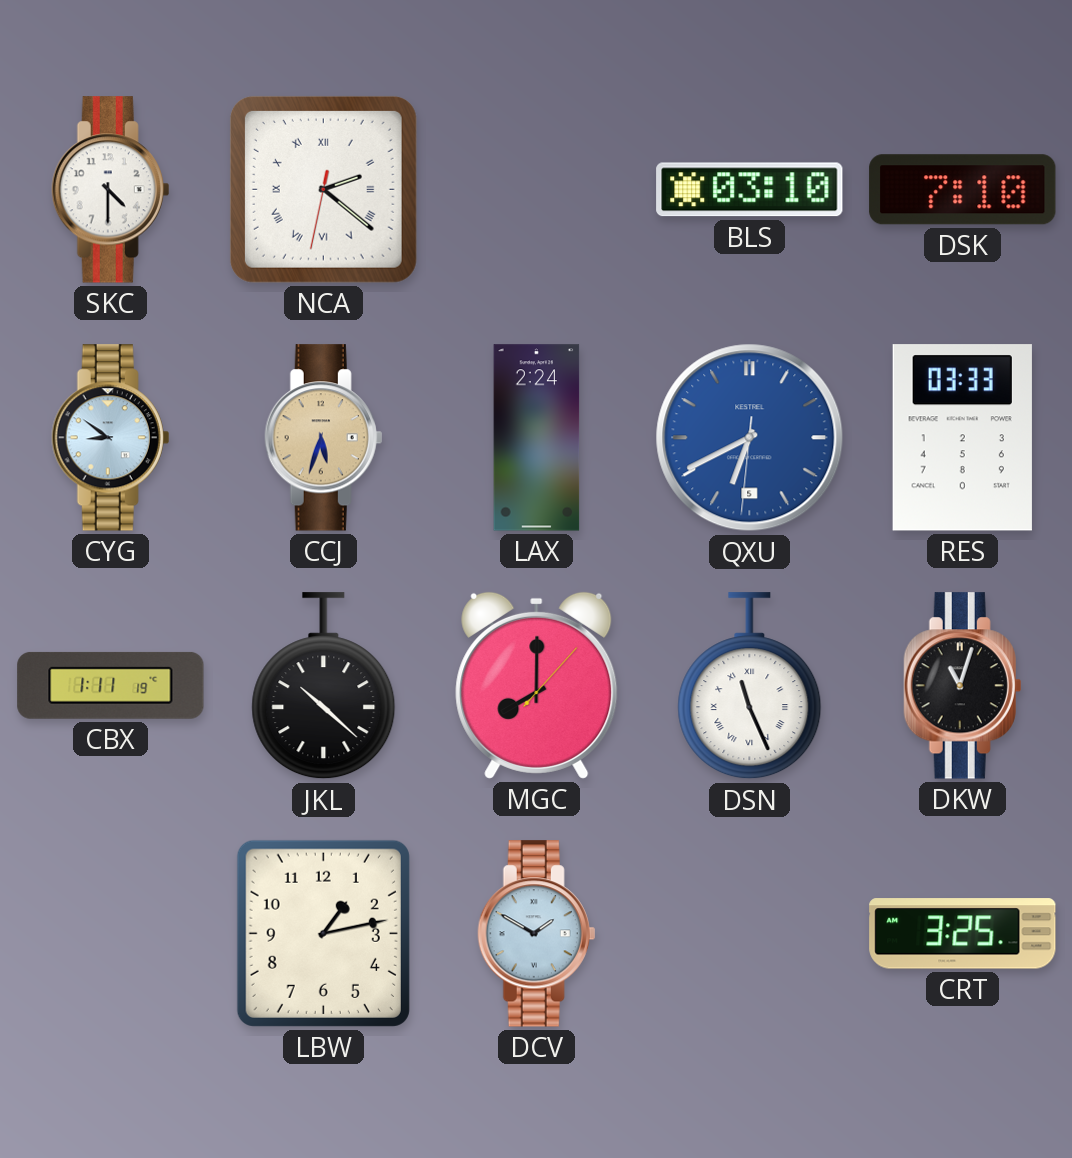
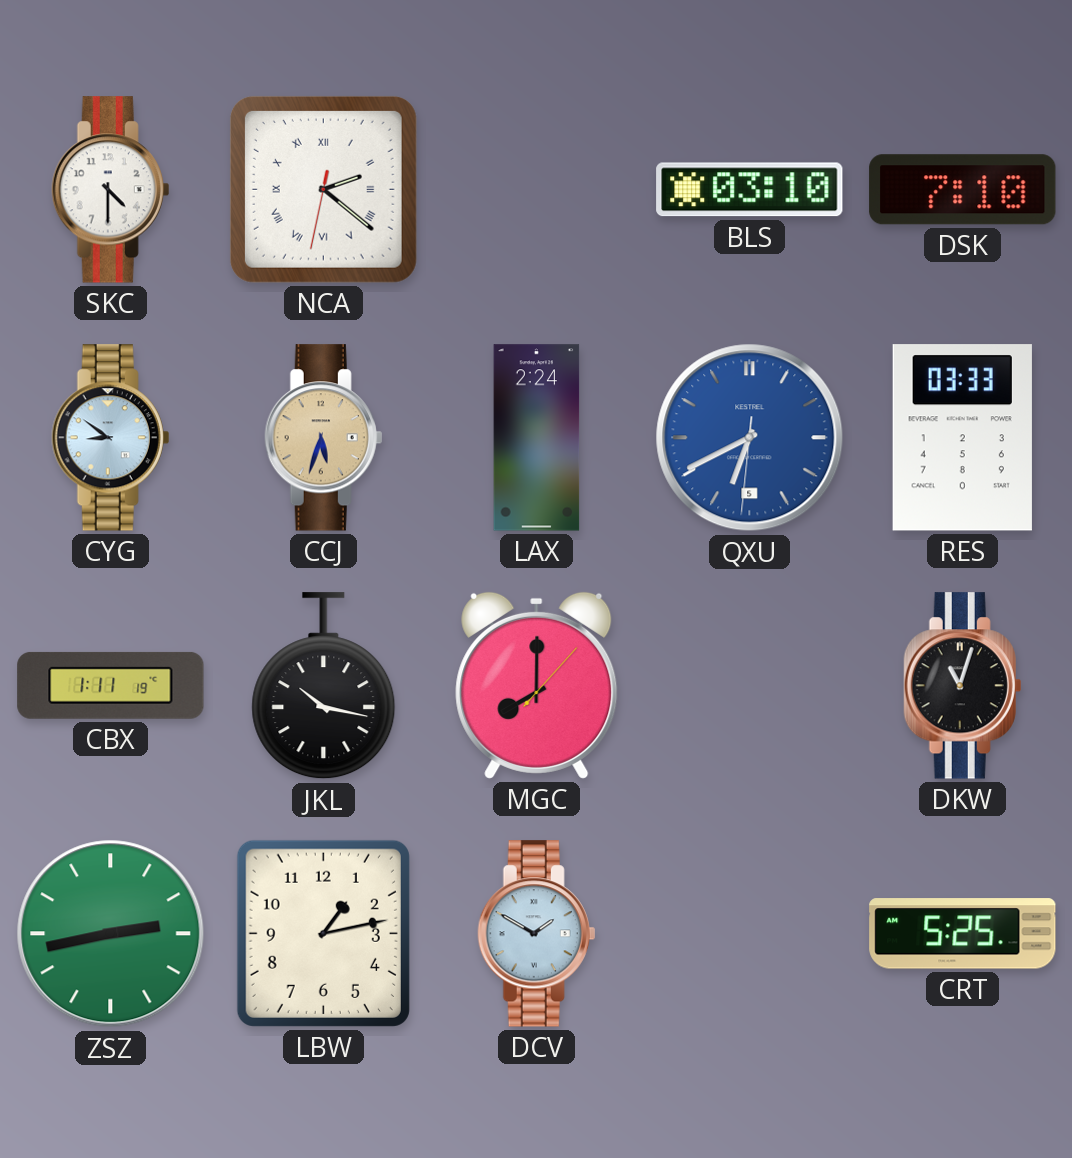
JKL: 10:22 -> 10:17 (324, 686)
DSN: 11:26 -> none (750, 686)
ZSZ: none -> 2:43 (111, 934)
CRT: 3:25 -> 5:25 (963, 934)
